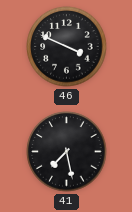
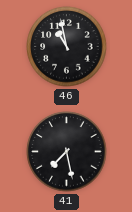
46: 3:49 -> 10:58 (67, 47)
